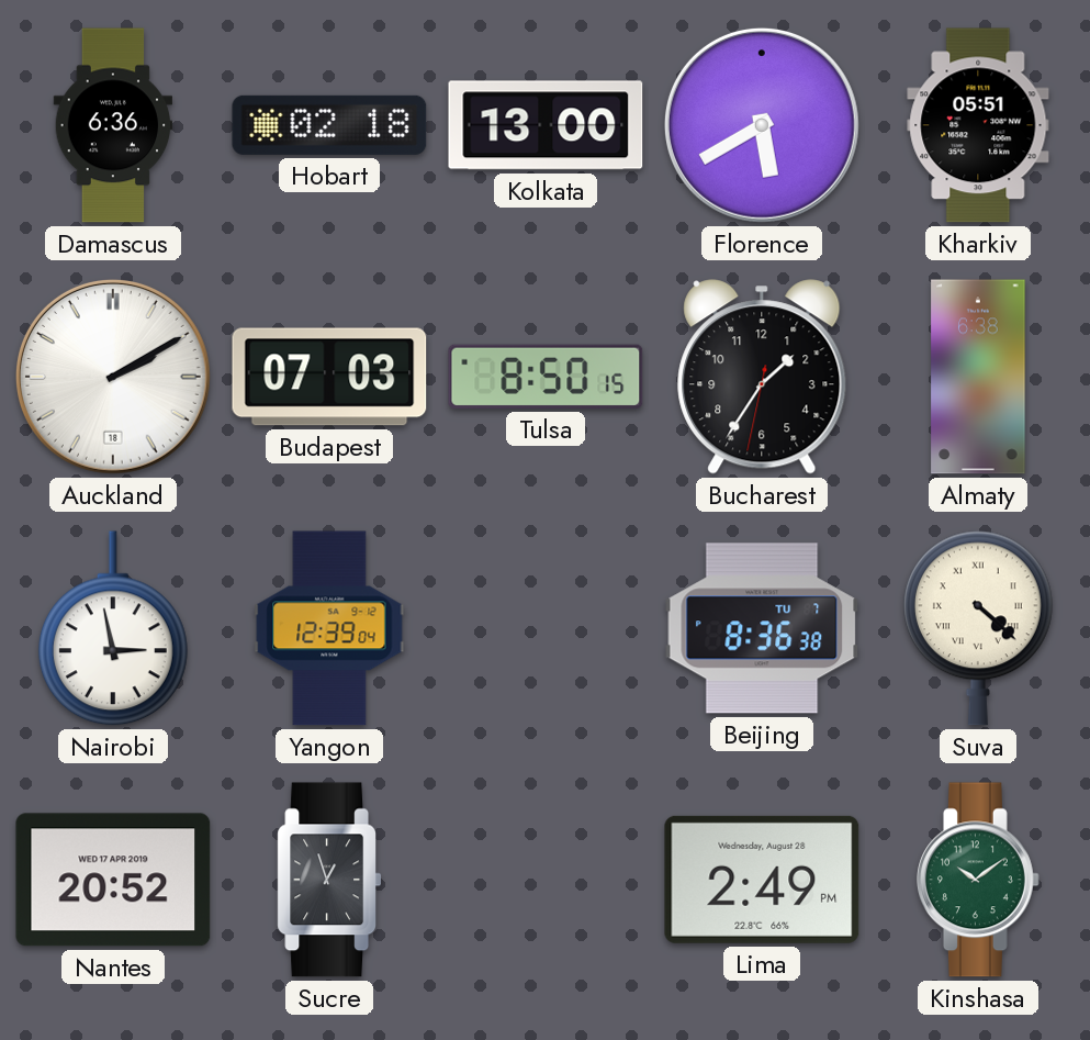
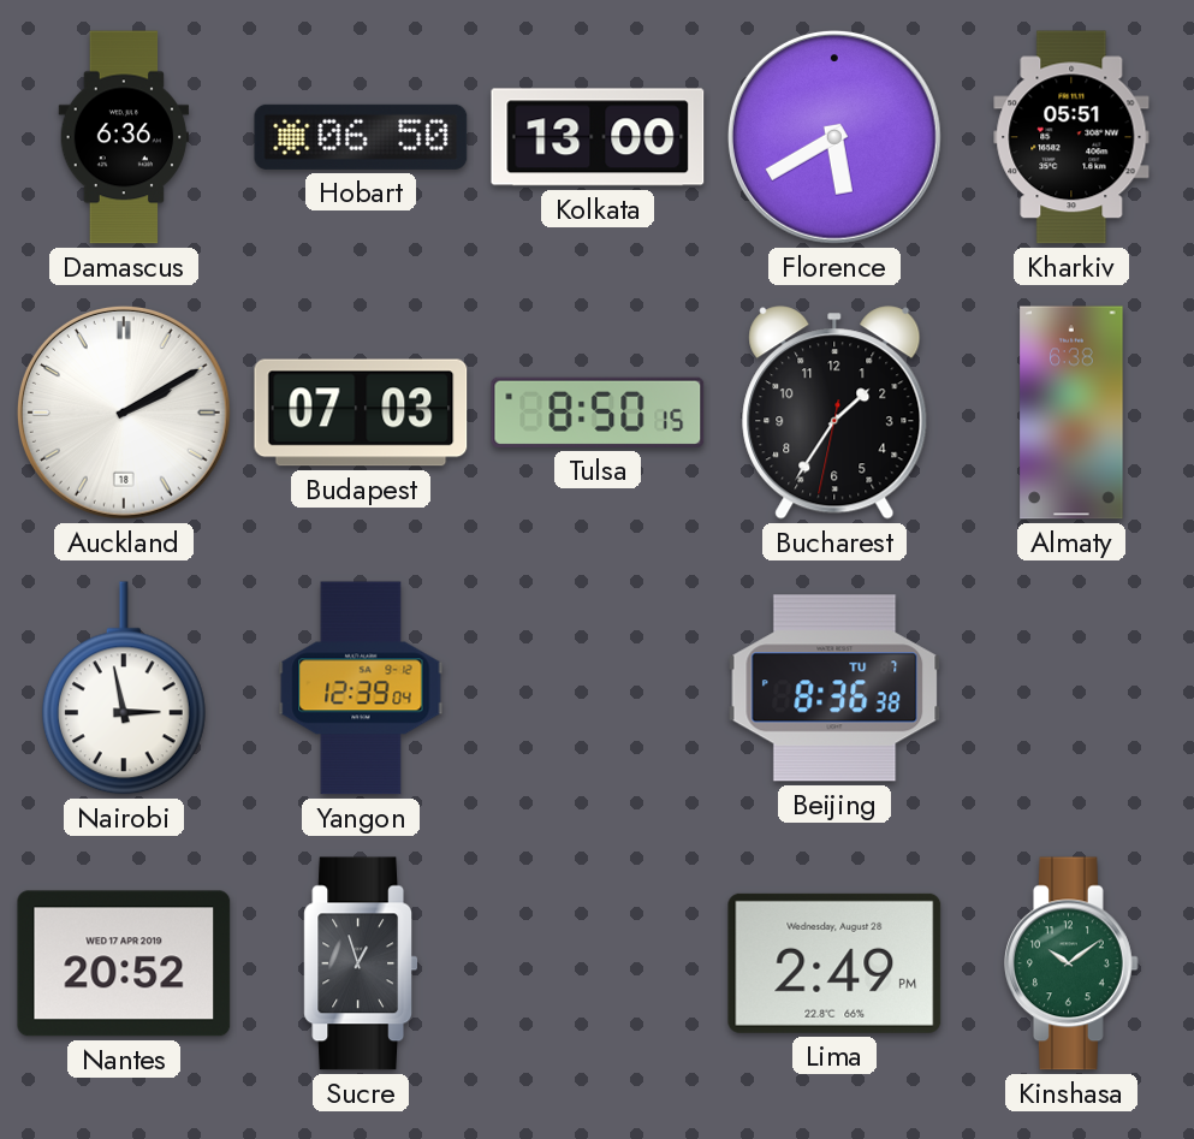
Hobart: 02:18 -> 06:50 (361, 137)
Suva: 4:22 -> none (978, 628)
